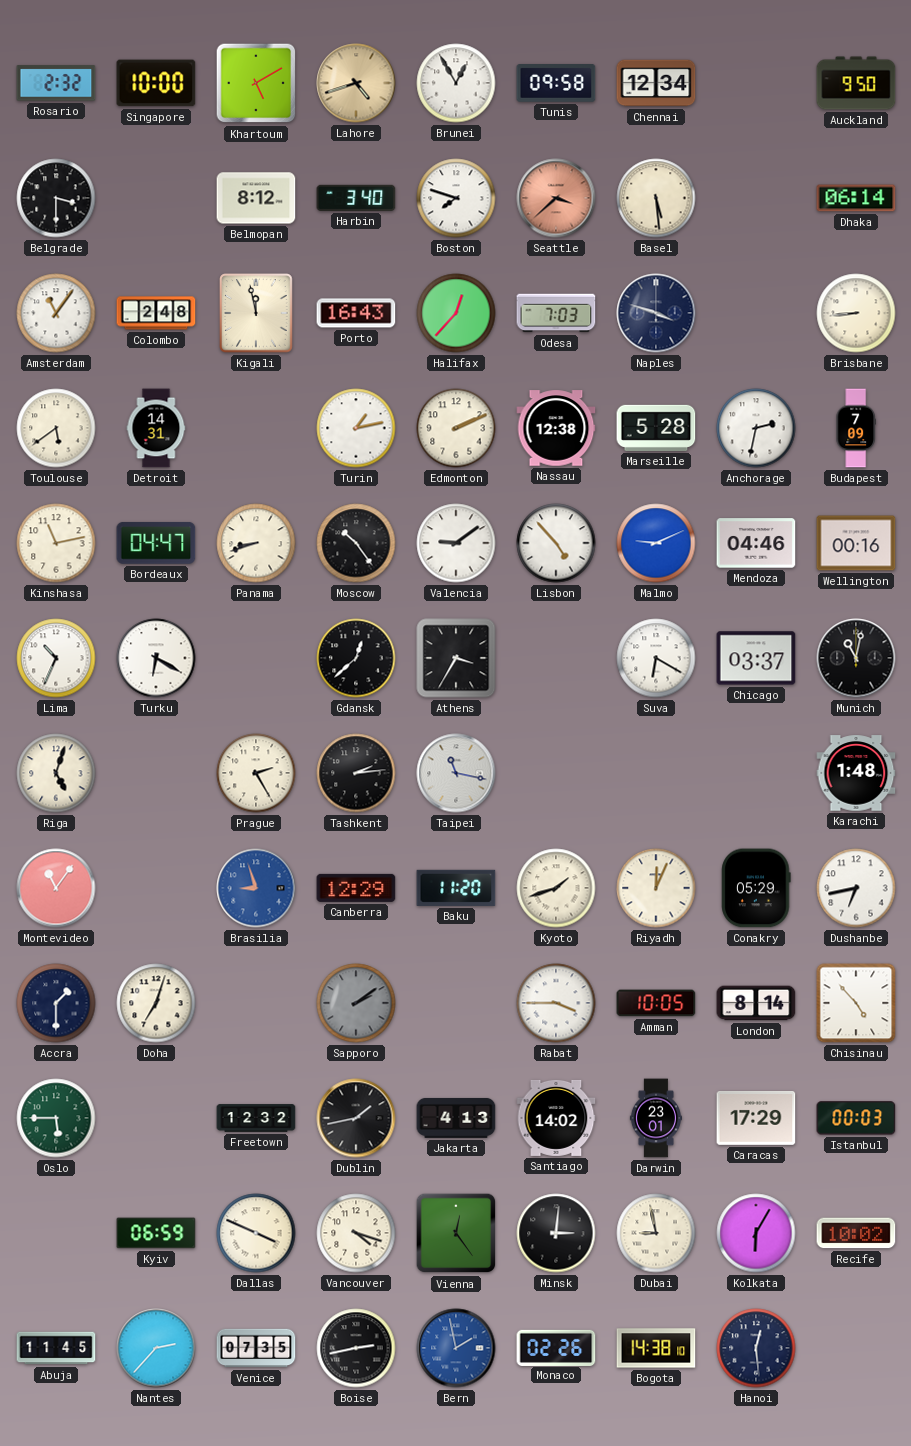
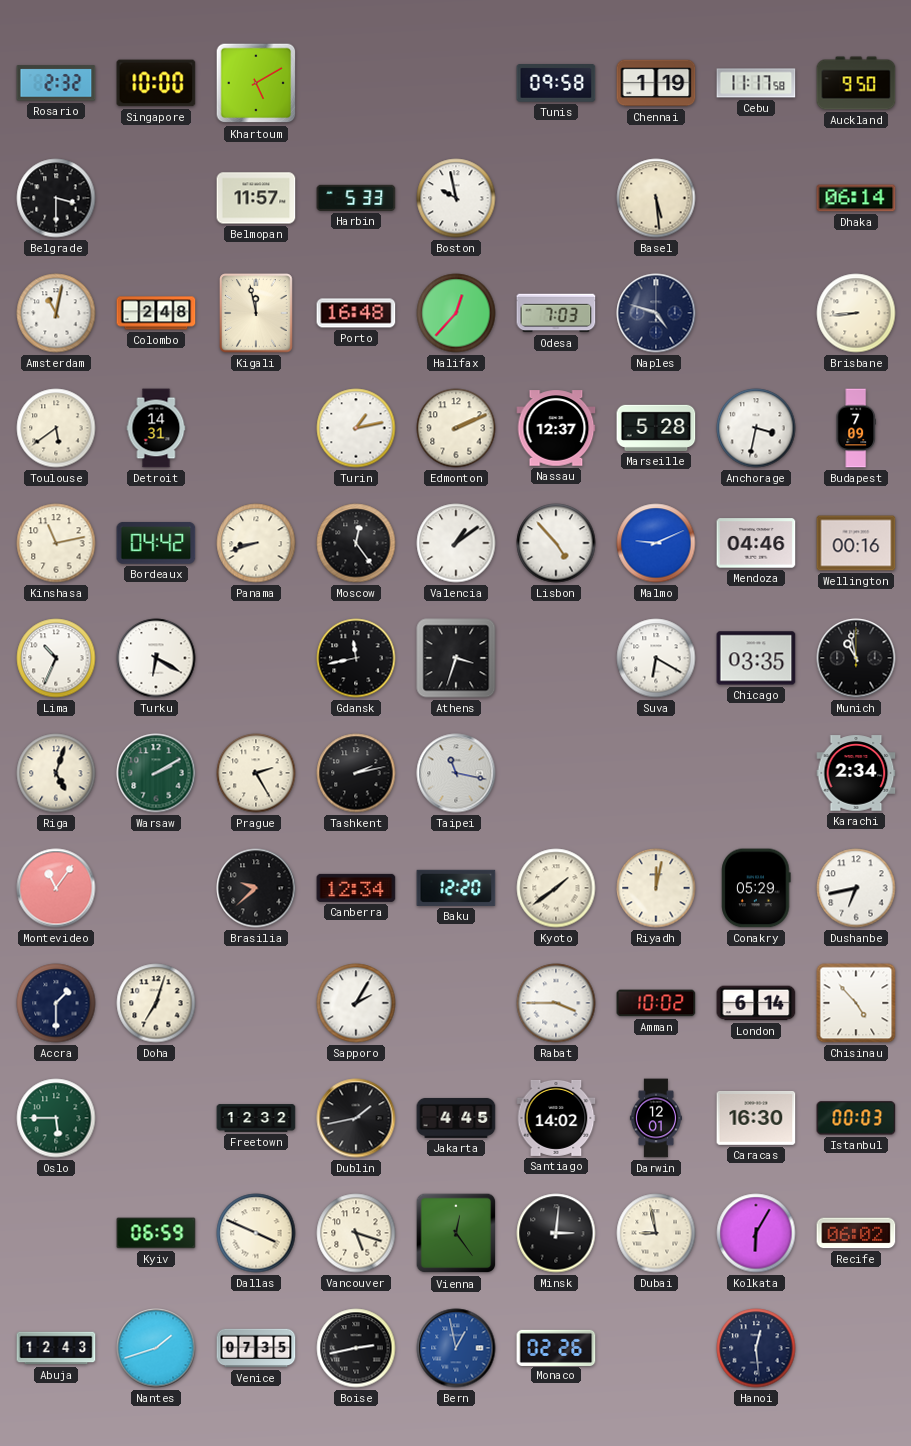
Lahore: 4:42 -> none (356, 83)
Brunei: 12:55 -> none (456, 83)
Chennai: 12:34 -> 1:19 (656, 83)
Cebu: none -> 11:17 (756, 83)
Belmopan: 8:12 -> 11:57 (256, 198)
Harbin: 3:40 -> 5:33 (356, 198)
Boston: 7:48 -> 9:58 (456, 198)
Seattle: 3:38 -> none (556, 198)
Amsterdam: 11:06 -> 11:02 (56, 313)
Porto: 16:43 -> 16:48 (356, 313)
Naples: 3:48 -> 4:48 (656, 313)
Nassau: 12:38 -> 12:37 (556, 428)
Anchorage: 2:32 -> 3:32 (756, 428)
Bordeaux: 04:47 -> 04:42 (156, 543)
Moscow: 10:24 -> 12:24 (356, 543)
Valencia: 9:09 -> 1:09 (456, 543)
Gdansk: 12:38 -> 11:43 (356, 658)
Athens: 3:35 -> 3:33 (456, 658)
Chicago: 03:37 -> 03:35 (756, 658)
Munich: 11:02 -> 10:58 (856, 658)
Warsaw: none -> 2:10 (156, 773)
Tashkent: 2:14 -> 2:13 (356, 773)
Karachi: 1:48 -> 2:34 (856, 773)
Brasilia: 8:57 -> 9:38 (256, 888)
Brasilia dial: blue -> black (256, 888)
Canberra: 12:29 -> 12:34 (356, 888)
Baku: 11:20 -> 12:20 (456, 888)
Kyoto: 1:42 -> 1:39 (556, 888)
Riyadh: 12:04 -> 12:02 (656, 888)
Sapporo: 2:09 -> 2:05 (356, 1003)
Sapporo dial: grey -> white (356, 1003)
Amman: 10:05 -> 10:02 (656, 1003)
London: 8:14 -> 6:14 (756, 1003)
Jakarta: 4:13 -> 4:45 (456, 1118)
Darwin: 23:01 -> 12:01 (656, 1118)
Caracas: 17:29 -> 16:30 (756, 1119)
Vancouver: 4:18 -> 5:18 (356, 1233)
Recife: 10:02 -> 06:02 (856, 1233)
Abuja: 11:45 -> 12:43 (56, 1348)
Nantes: 2:37 -> 1:42 (156, 1348)
Bern: 1:58 -> 12:58 (456, 1348)
Bogota: 14:38 -> none (656, 1348)
